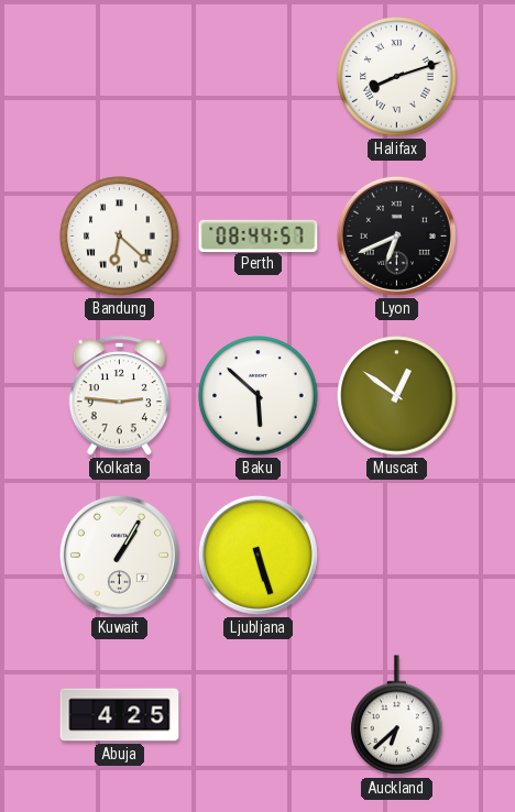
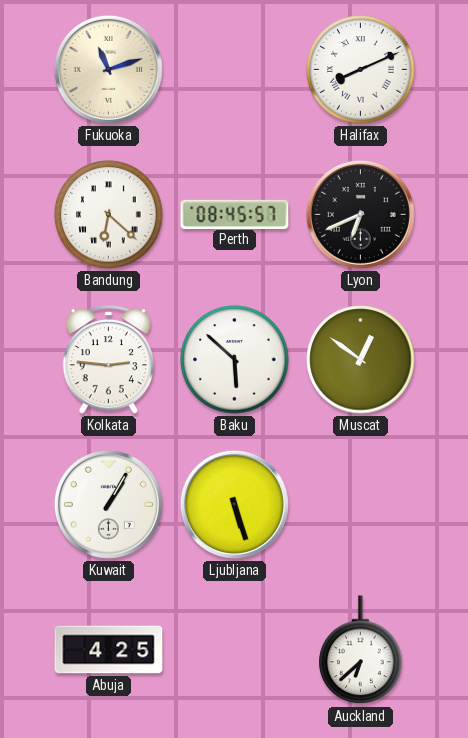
Fukuoka: none -> 11:12 (108, 69)
Halifax: 8:12 -> 8:11 (361, 70)
Perth: 08:44 -> 08:45 (235, 214)
